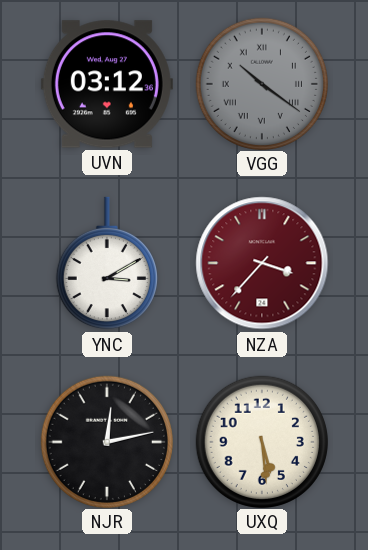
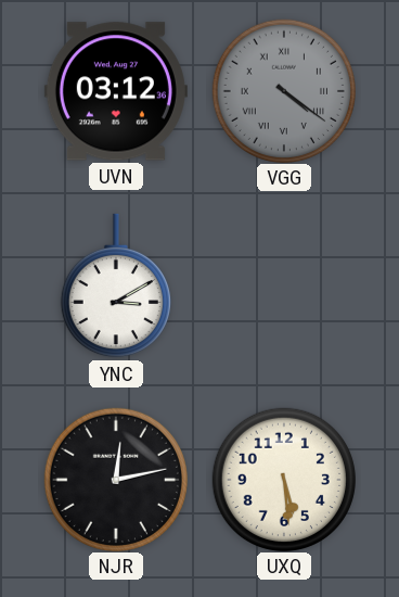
VGG: 10:21 -> 4:21 (283, 90)
NZA: 3:37 -> none (262, 263)
